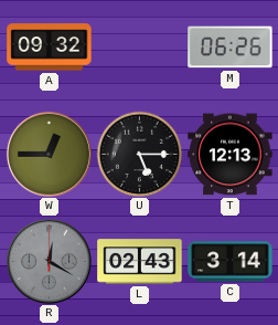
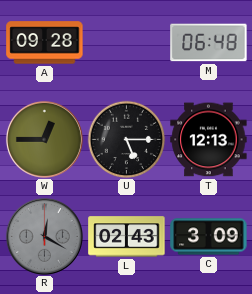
A: 09:32 -> 09:28 (45, 43)
M: 06:26 -> 06:48 (209, 43)
C: 3:14 -> 3:09 (209, 237)
